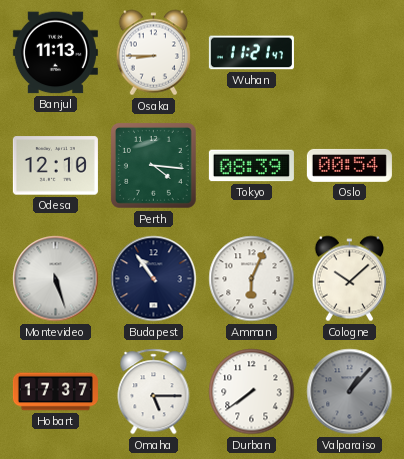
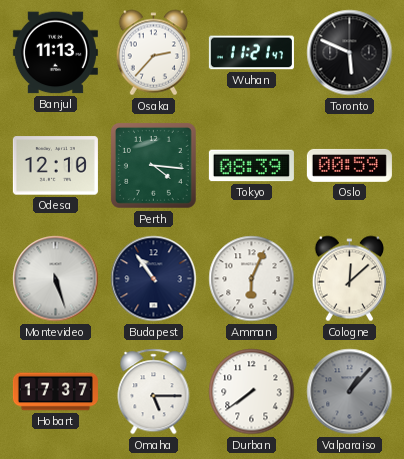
Osaka: 8:45 -> 2:37 (154, 53)
Toronto: none -> 5:49 (350, 53)
Oslo: 00:54 -> 00:59 (349, 165)
Cologne: 10:08 -> 12:08 (350, 279)
